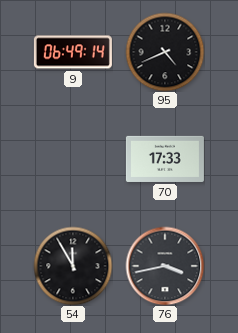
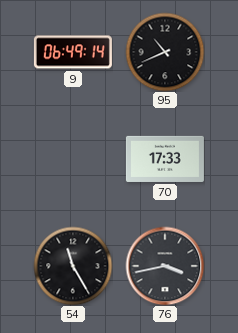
95: 4:41 -> 10:41 (165, 52)
54: 11:55 -> 11:25 (73, 266)
